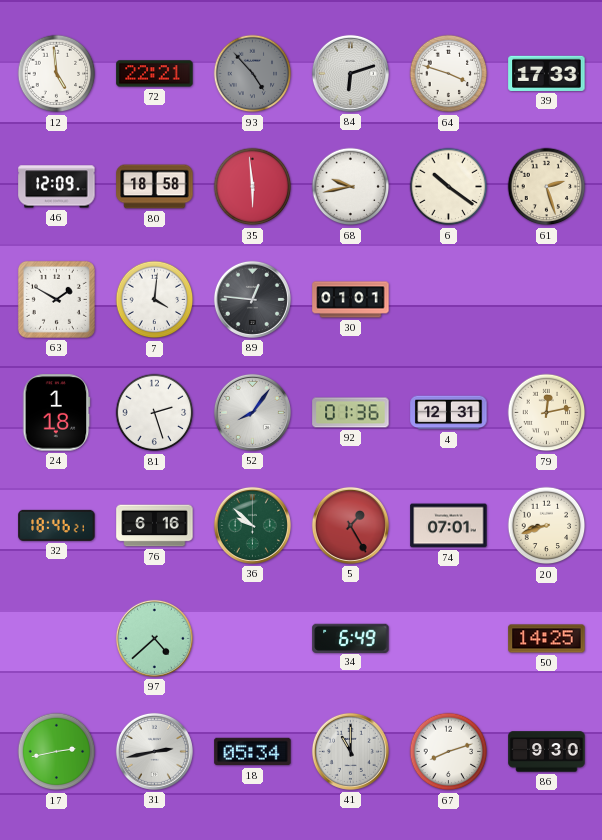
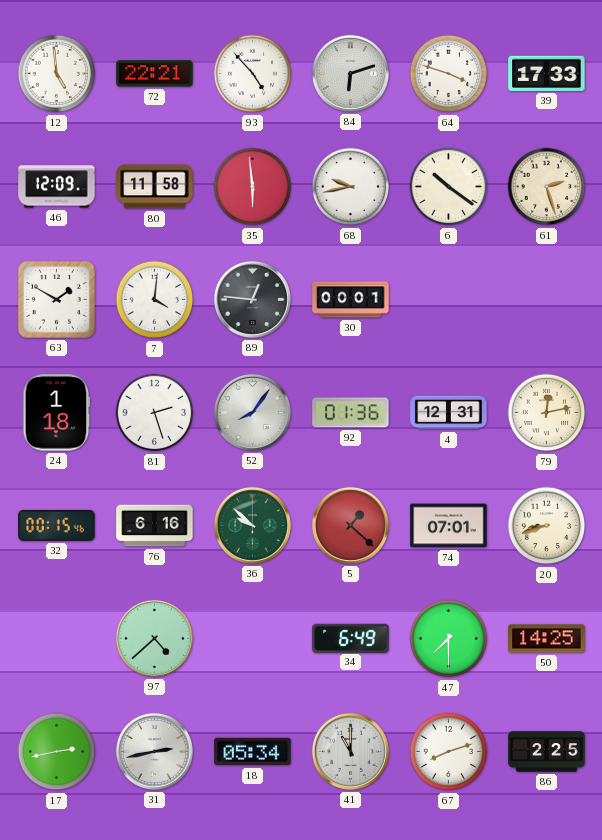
93 dial: grey -> white (253, 74)
80: 18:58 -> 11:58 (155, 187)
30: 01:01 -> 00:01 (351, 300)
32: 18:46 -> 00:15 (57, 525)
5: 1:25 -> 1:22 (350, 525)
47: none -> 7:30 (449, 639)
86: 9:30 -> 2:25 (547, 752)
